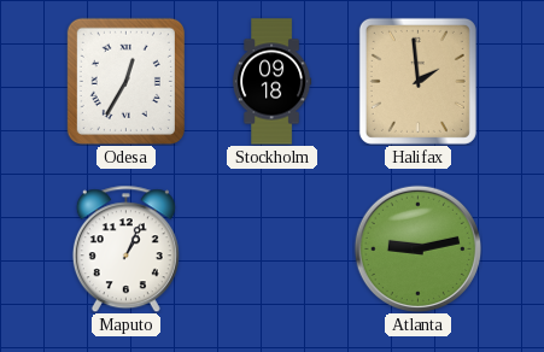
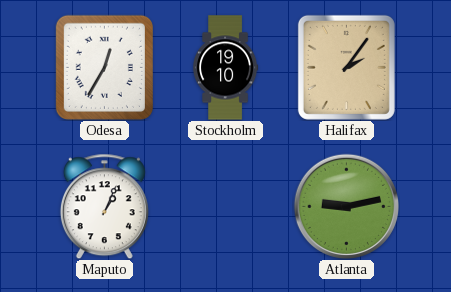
Stockholm: 09:18 -> 19:10 (226, 68)
Halifax: 1:59 -> 2:06 (346, 67)
